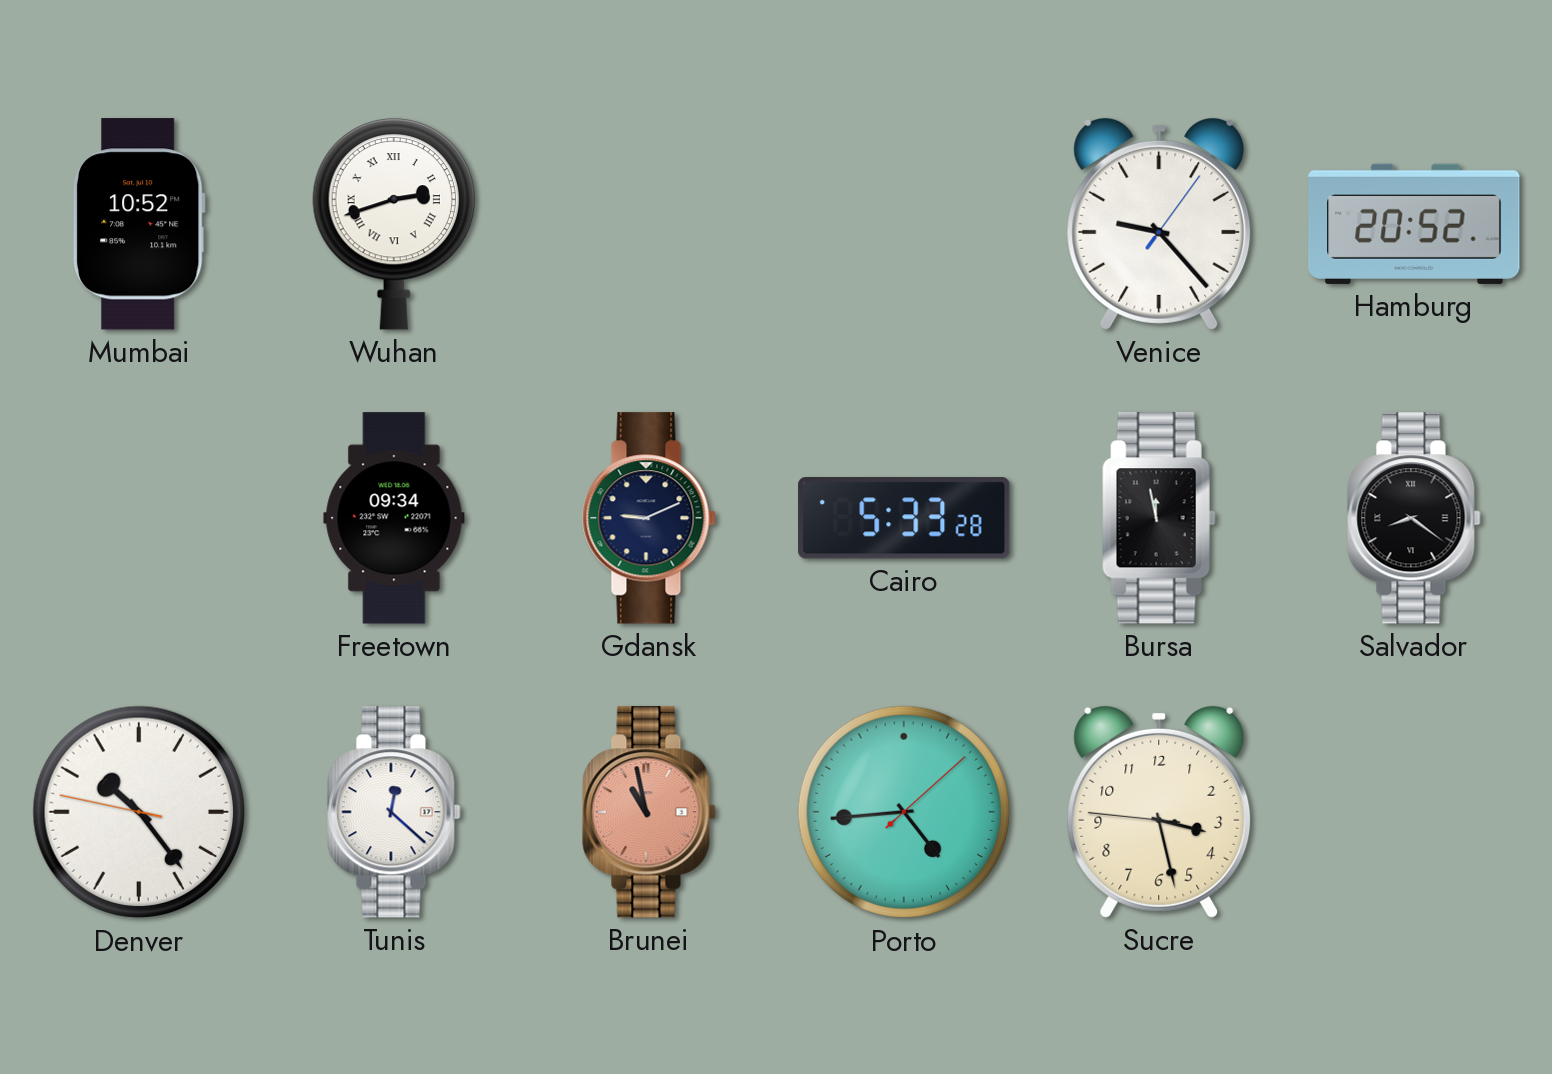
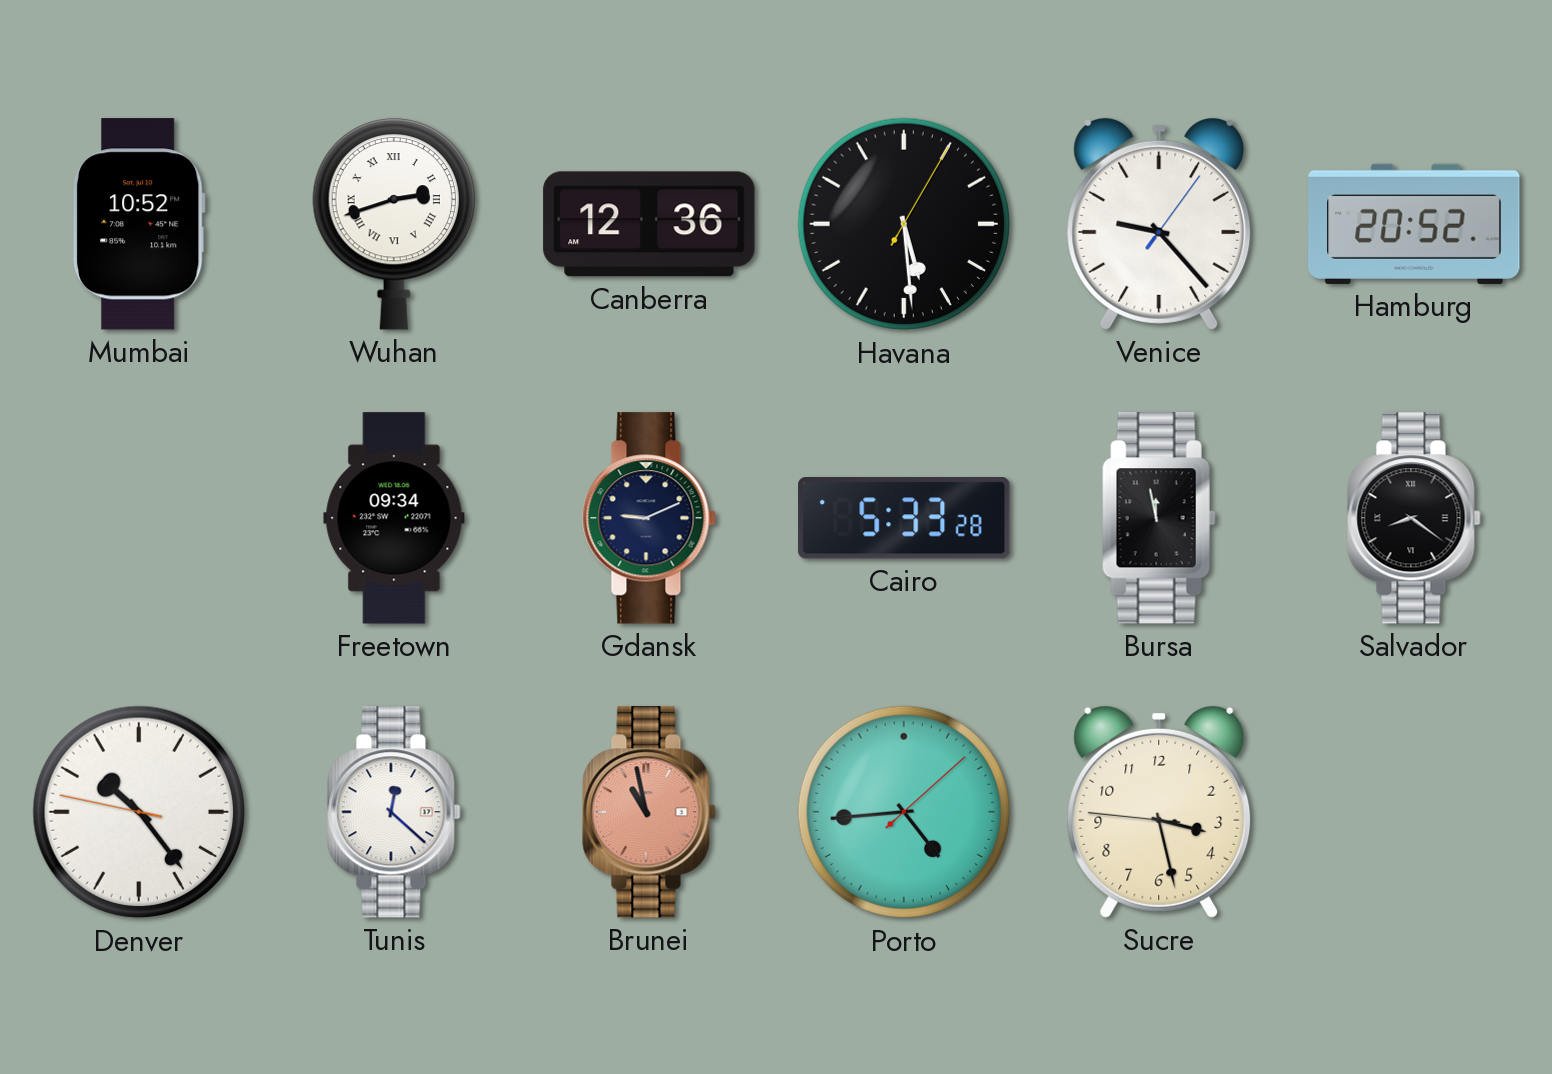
Canberra: none -> 12:36 (649, 224)
Havana: none -> 5:29 (904, 224)
